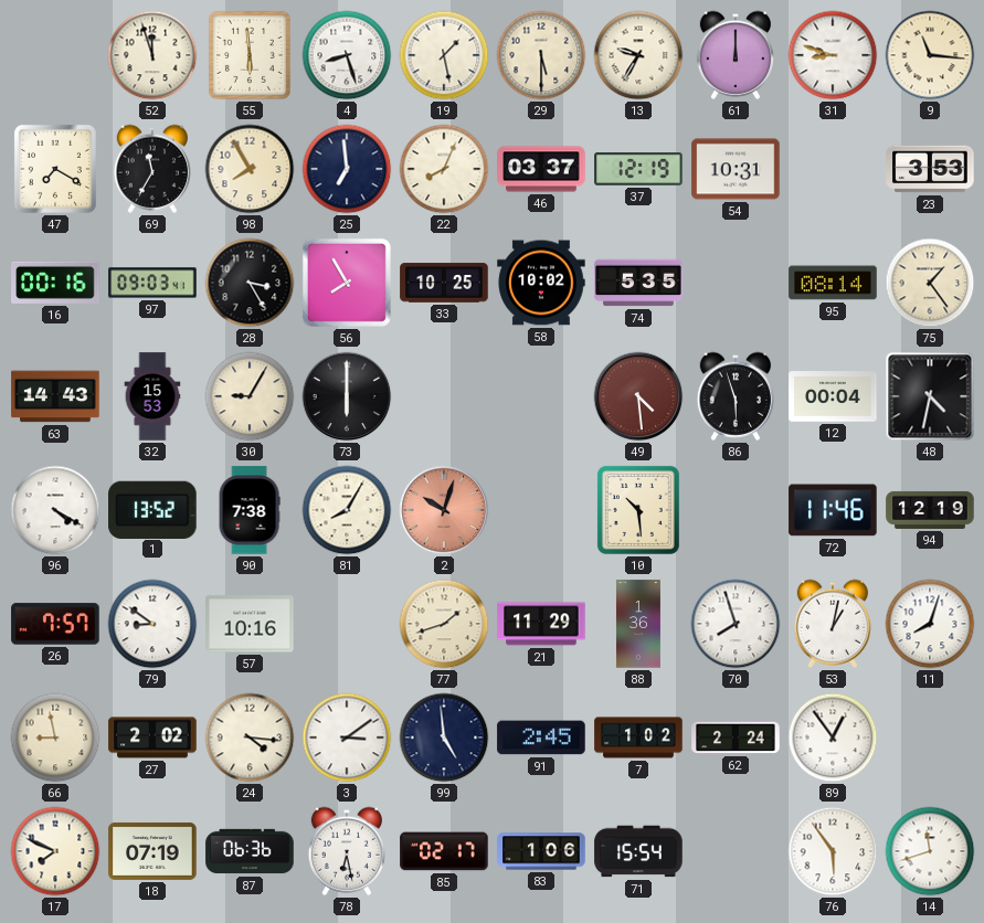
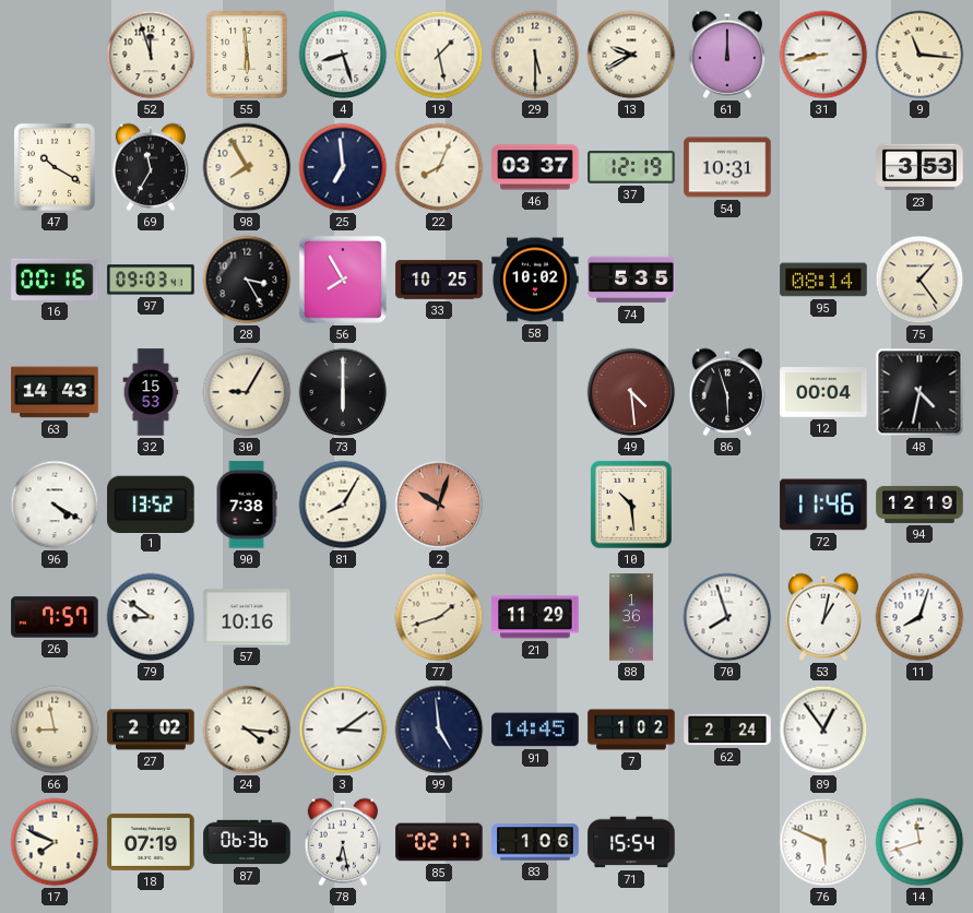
13: 9:35 -> 9:40 (631, 55)
31: 8:48 -> 8:43 (823, 55)
47: 7:20 -> 10:20 (55, 167)
91: 2:45 -> 14:45 (535, 730)
76: 5:54 -> 5:49 (823, 842)
